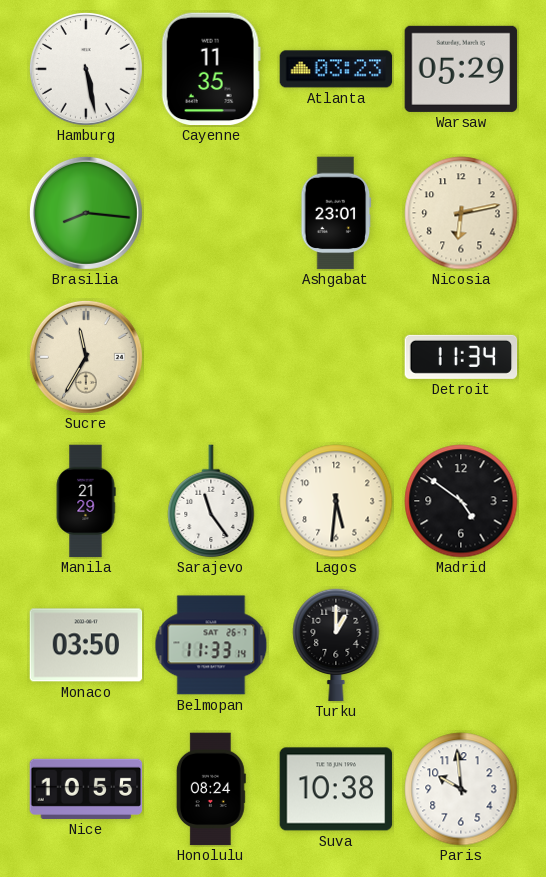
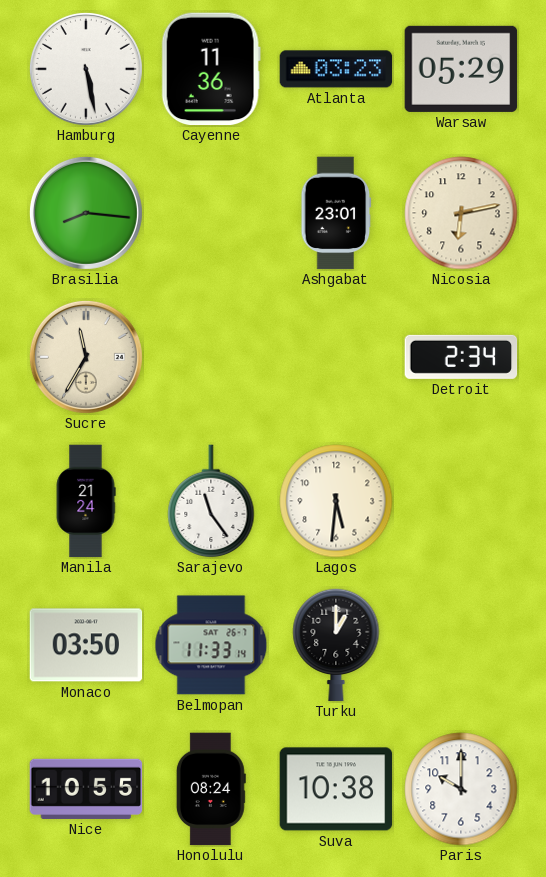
Cayenne: 11:35 -> 11:36 (211, 69)
Detroit: 11:34 -> 2:34 (461, 357)
Manila: 21:29 -> 21:24 (86, 501)
Madrid: 4:51 -> none (461, 501)
Paris: 9:59 -> 10:00 (461, 789)
